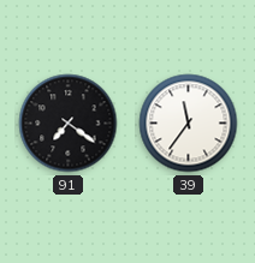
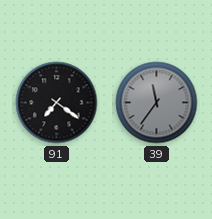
39 dial: white -> grey (157, 103)
